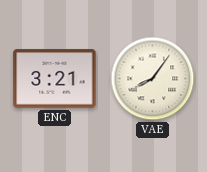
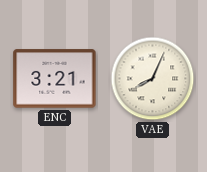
VAE: 8:06 -> 8:04 (153, 79)
